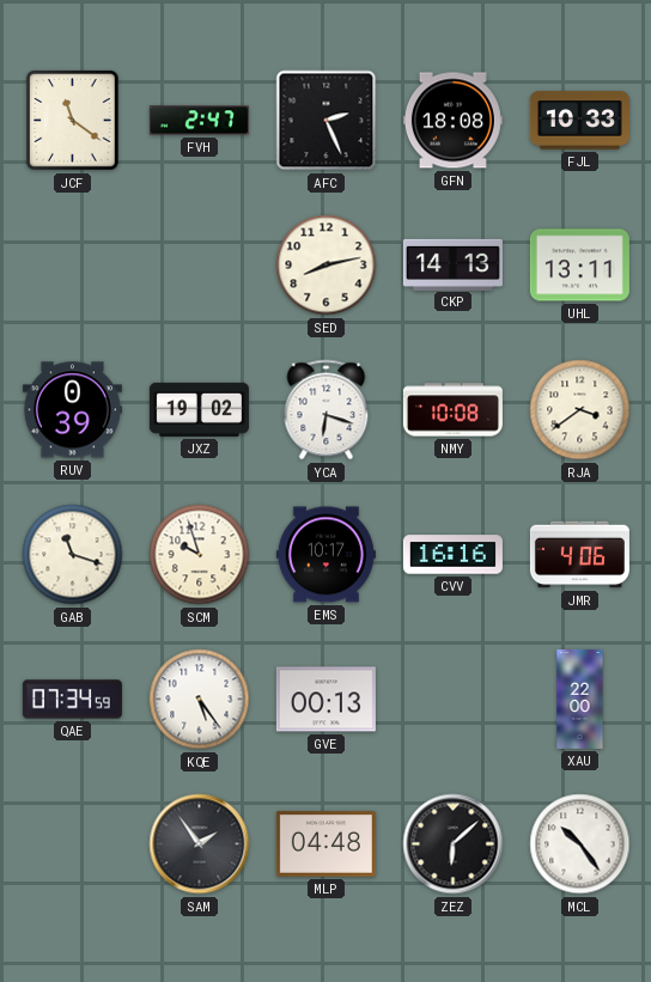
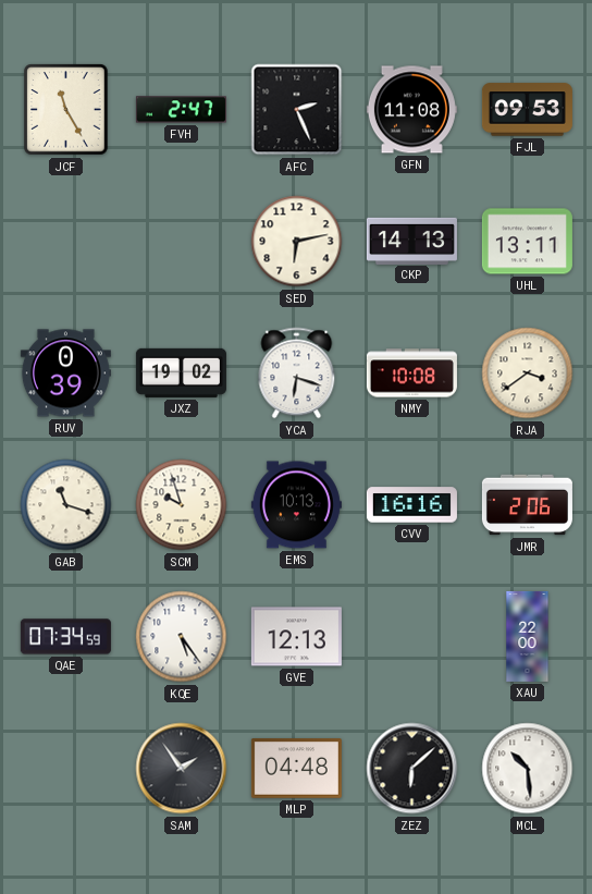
JCF: 11:21 -> 11:25 (66, 110)
GFN: 18:08 -> 11:08 (411, 110)
FJL: 10:33 -> 09:53 (527, 110)
SED: 8:13 -> 6:13 (297, 242)
EMS: 10:17 -> 10:13 (296, 505)
JMR: 4:06 -> 2:06 (527, 505)
GVE: 00:13 -> 12:13 (296, 637)
MCL: 10:24 -> 10:29 (528, 769)
